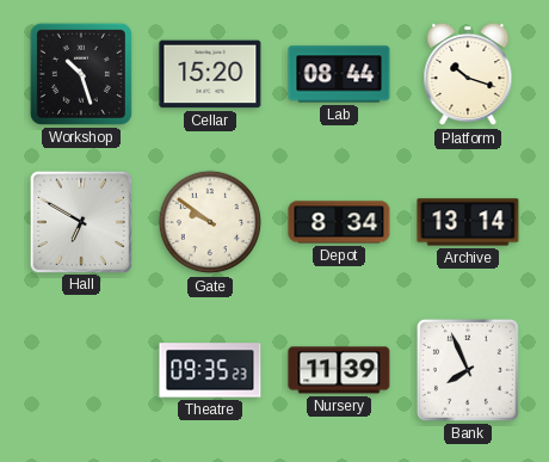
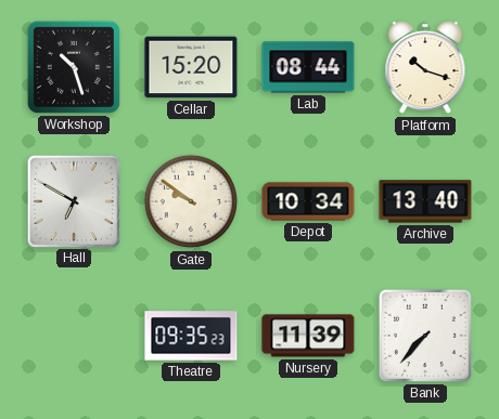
Depot: 8:34 -> 10:34 (308, 201)
Archive: 13:14 -> 13:40 (425, 201)
Bank: 7:56 -> 7:37 (425, 336)
